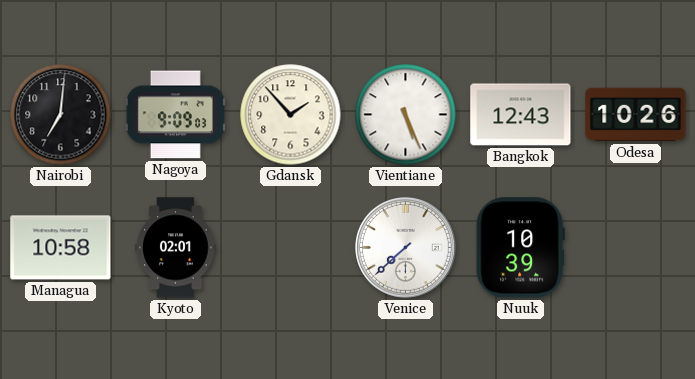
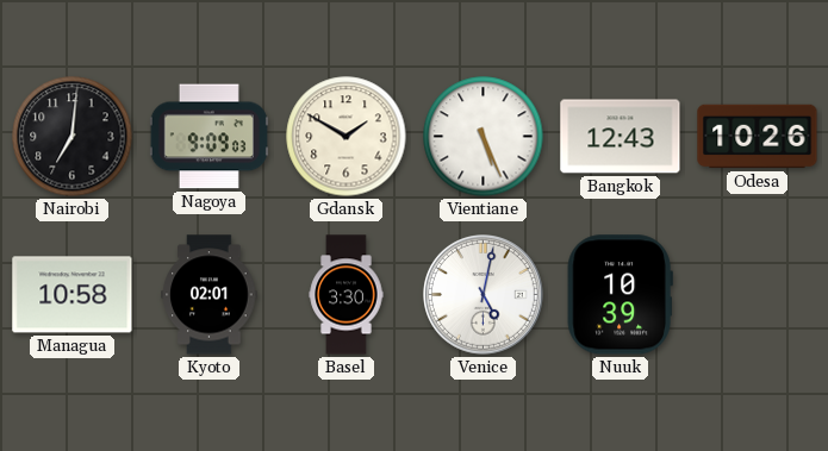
Gdansk: 1:53 -> 1:50 (347, 137)
Basel: none -> 3:30 (347, 295)
Venice: 7:38 -> 5:02 (484, 295)
